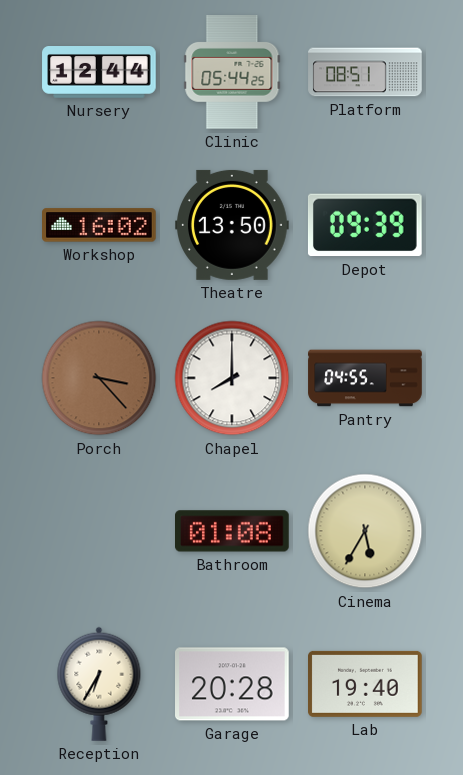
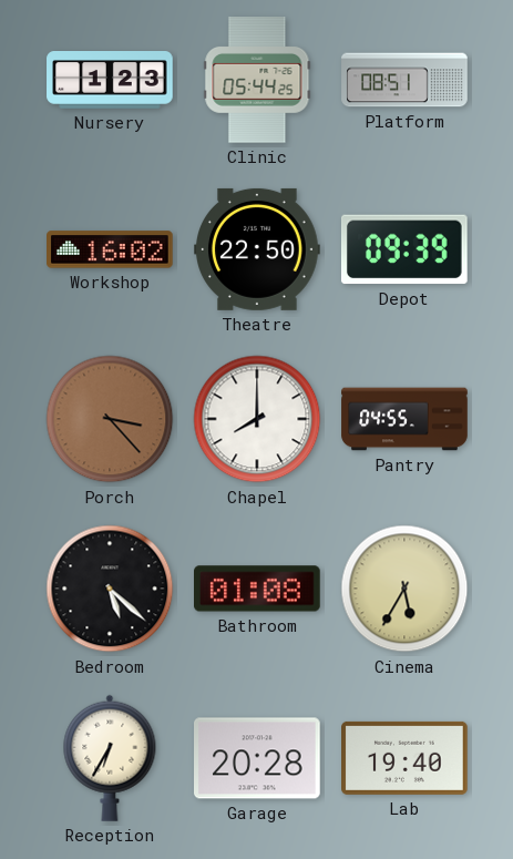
Nursery: 12:44 -> 1:23 (110, 80)
Theatre: 13:50 -> 22:50 (257, 249)
Bedroom: none -> 5:22 (110, 589)
